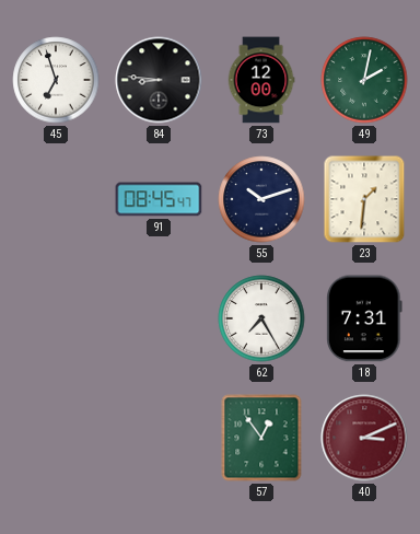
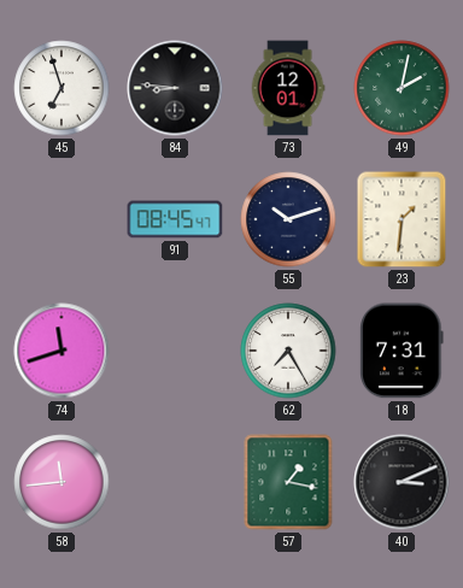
73: 12:00 -> 12:01 (288, 88)
74: none -> 11:42 (61, 351)
58: none -> 11:44 (61, 482)
57: 12:54 -> 1:17 (288, 482)
40 dial: burgundy -> black (402, 482)
